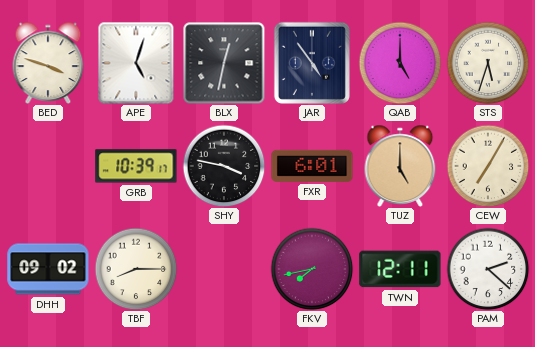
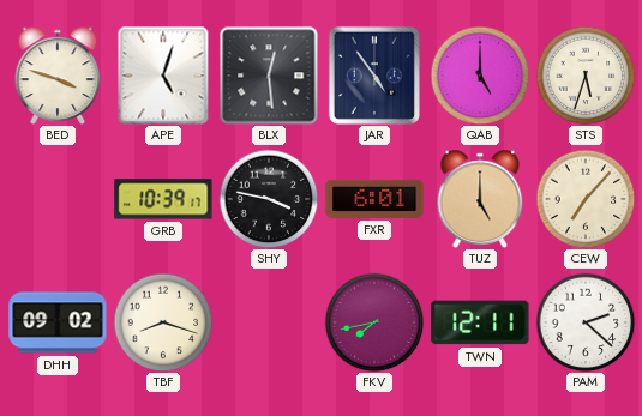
BLX: 12:32 -> 12:29 (269, 76)
CEW: 7:05 -> 7:07 (586, 199)
TBF: 8:15 -> 8:18 (163, 322)
